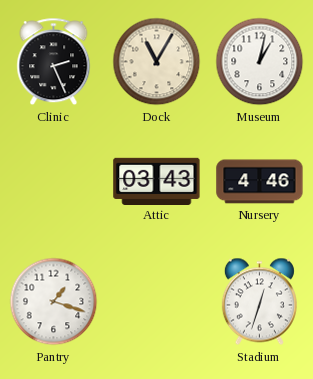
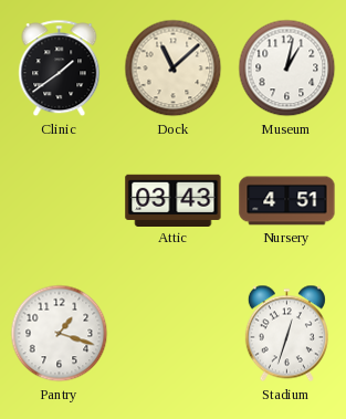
Clinic: 2:26 -> 1:39 (60, 69)
Dock: 11:05 -> 11:08 (174, 69)
Nursery: 4:46 -> 4:51 (287, 201)
